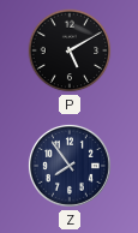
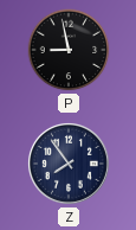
P: 5:10 -> 8:58 (69, 50)
